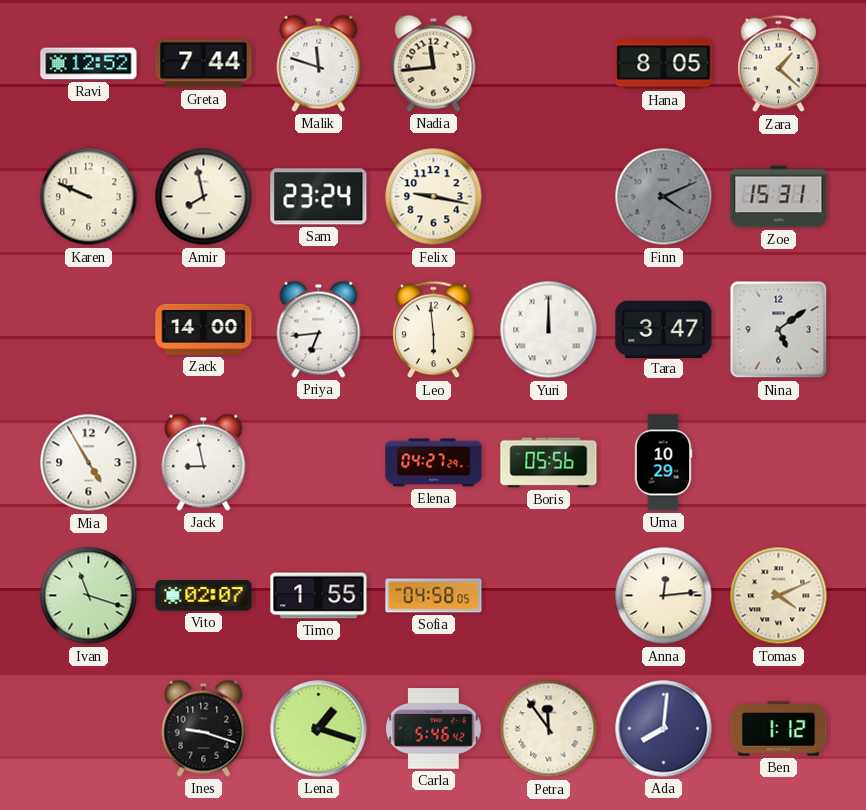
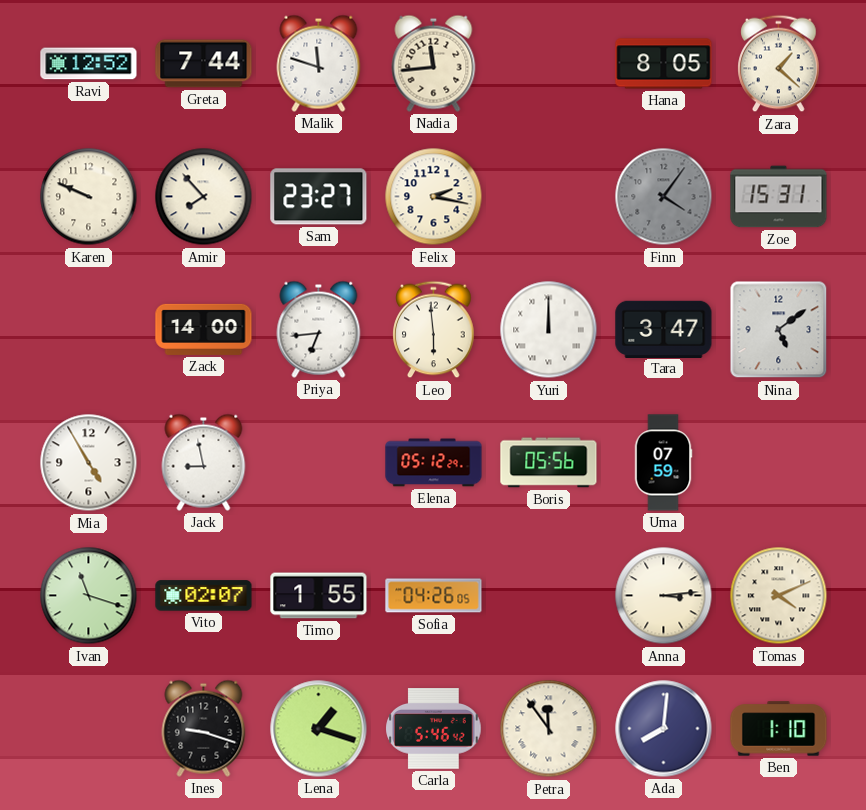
Amir: 7:58 -> 7:53 (204, 197)
Sam: 23:24 -> 23:27 (319, 197)
Felix: 9:17 -> 2:17 (434, 197)
Finn: 4:11 -> 4:06 (664, 197)
Elena: 04:27 -> 05:12 (434, 463)
Uma: 10:29 -> 07:59 (663, 463)
Sofia: 04:58 -> 04:26 (434, 596)
Anna: 12:14 -> 3:14 (664, 596)
Ben: 1:12 -> 1:10 (779, 729)
